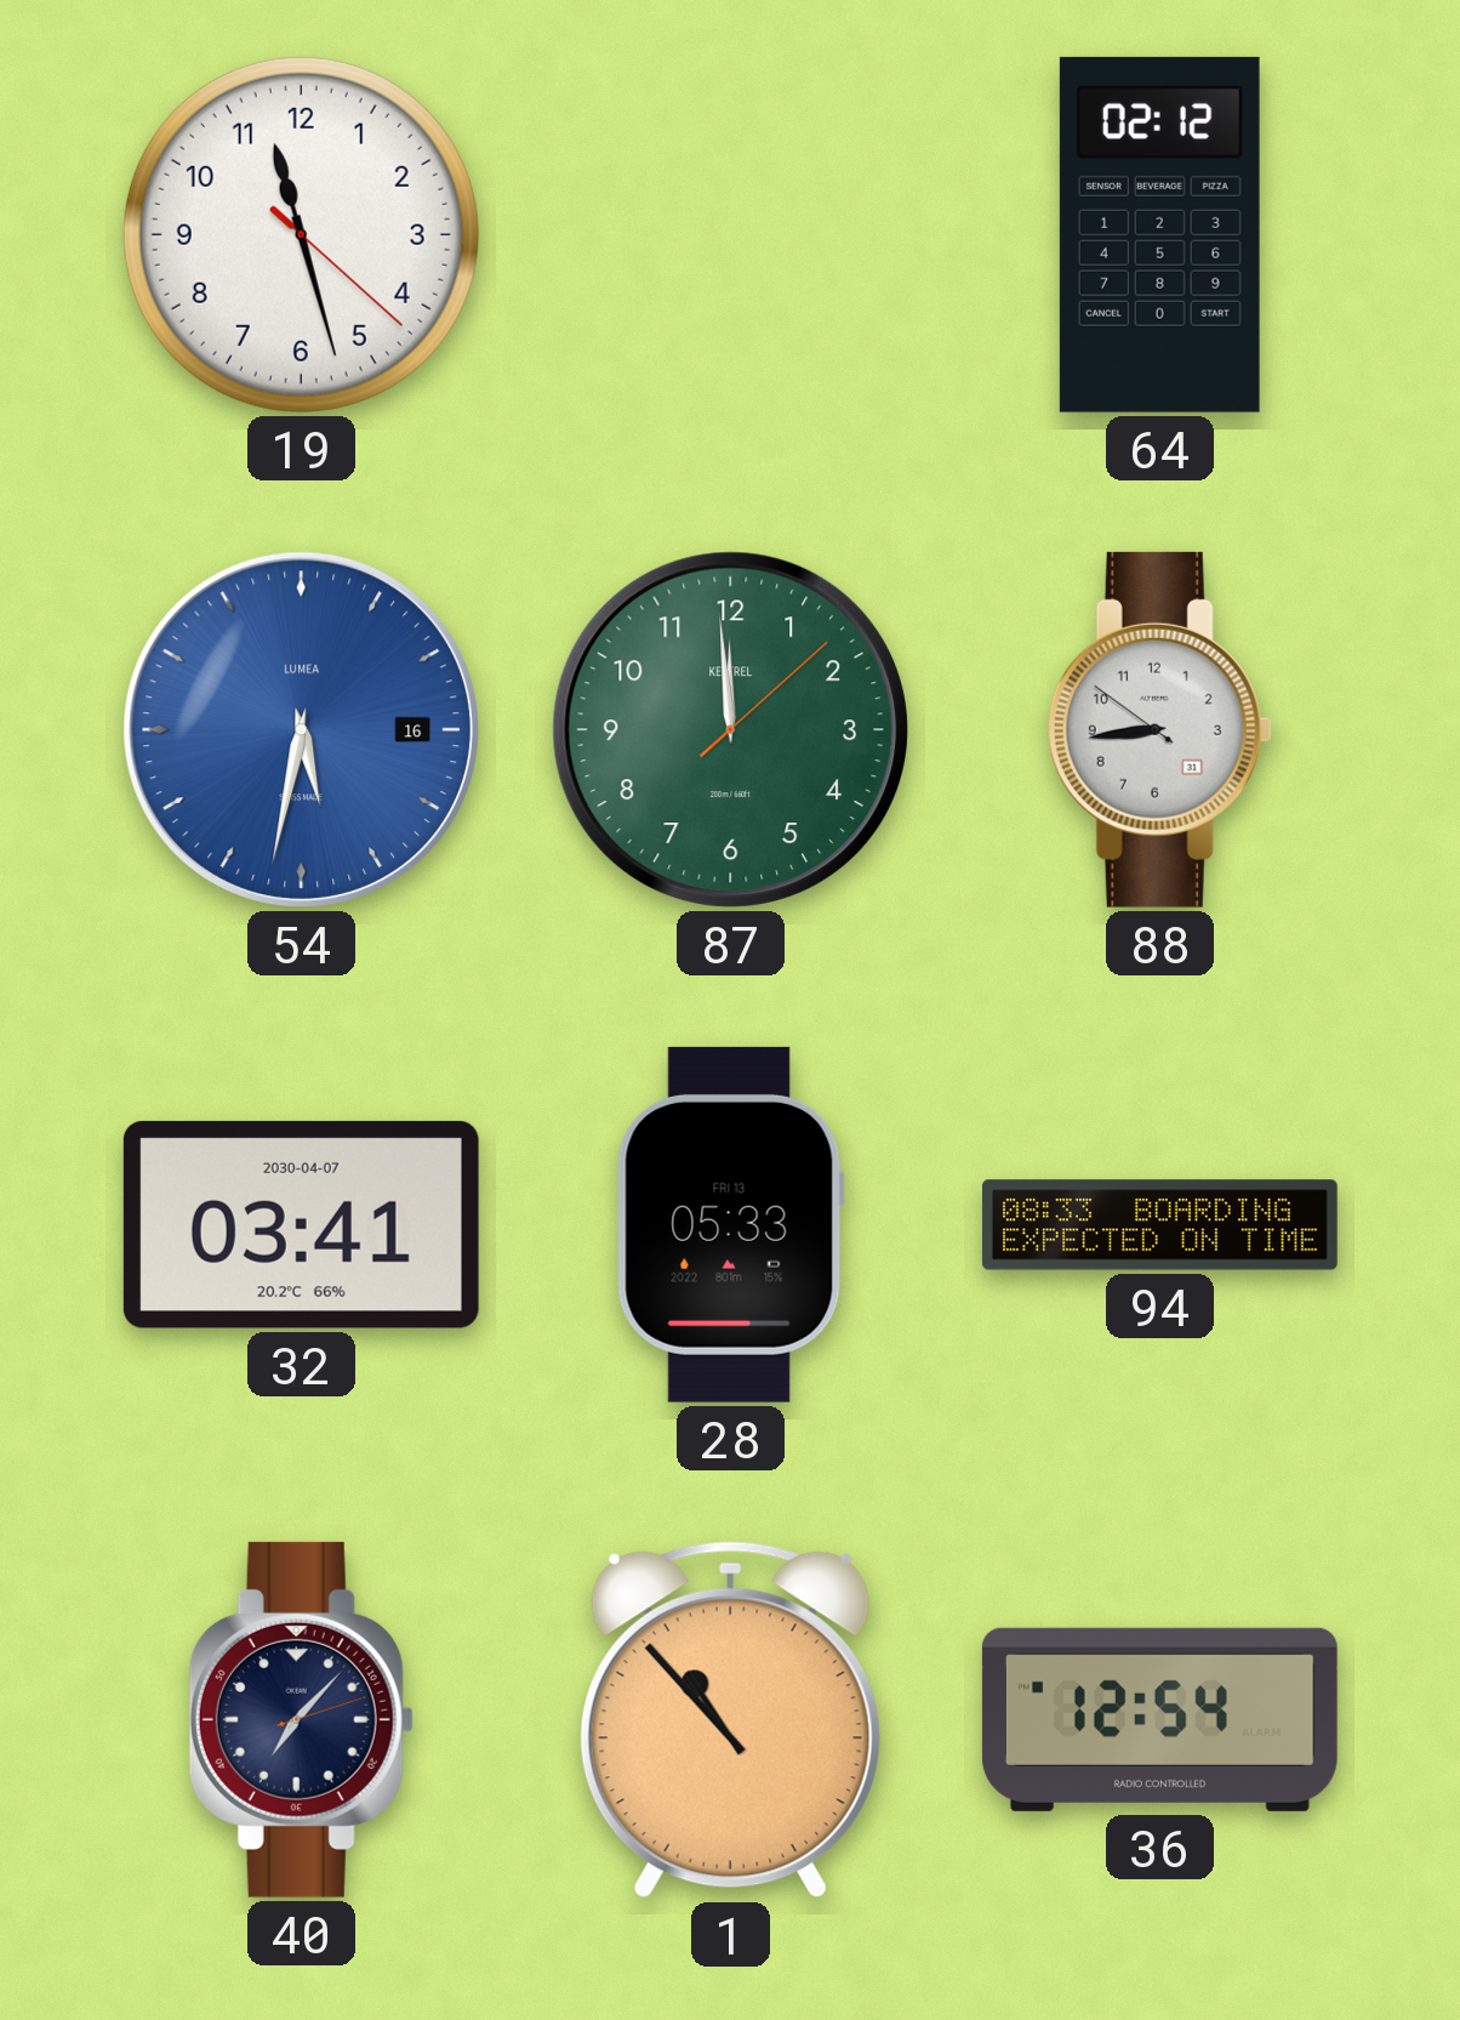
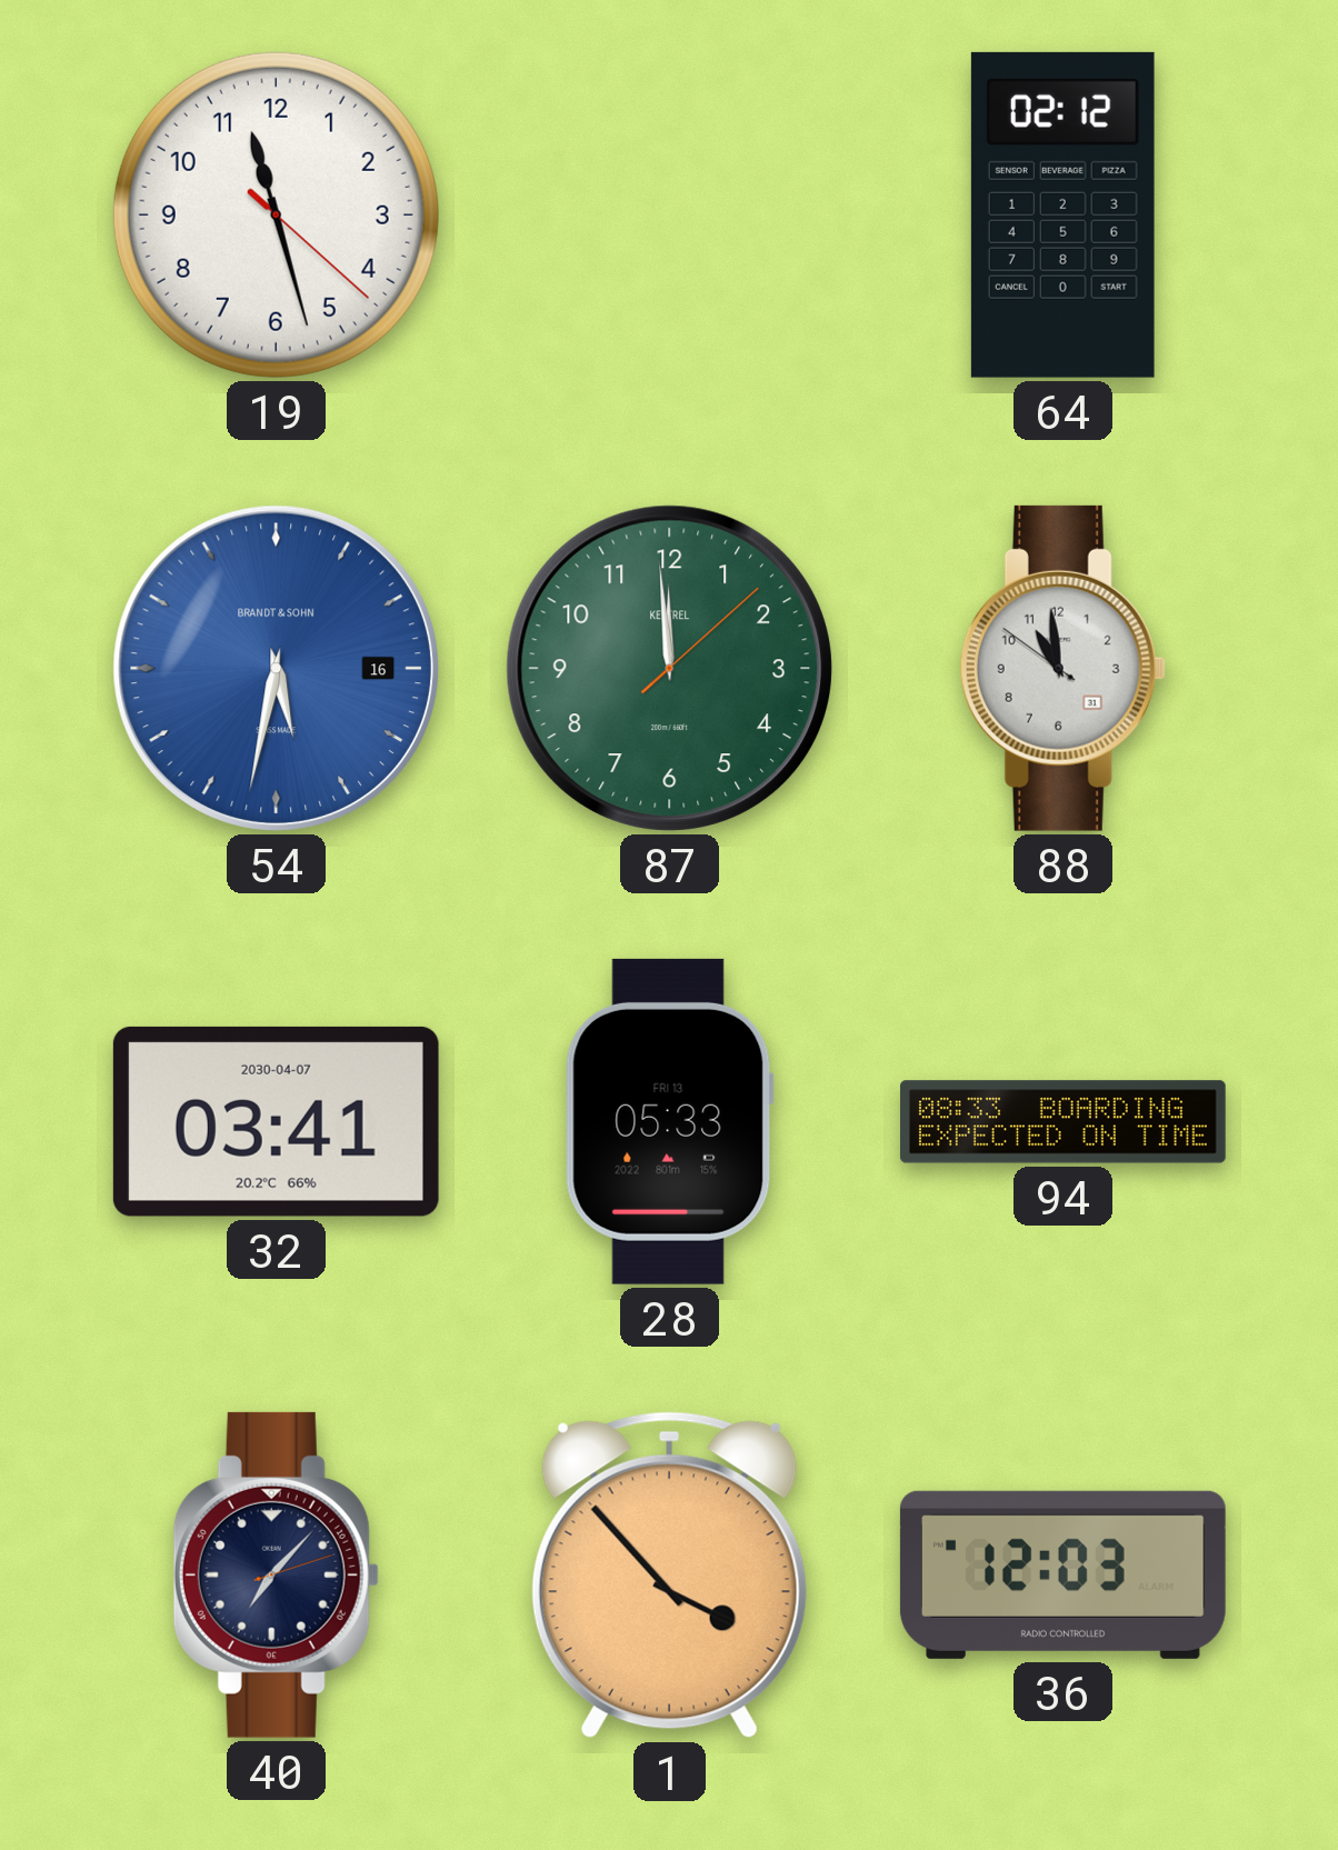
54 brand: LUMEA -> BRANDT & SOHN (276, 668)
88: 8:43 -> 10:58 (1062, 668)
1: 10:53 -> 3:53 (669, 1576)
36: 12:54 -> 12:03 (1062, 1574)
